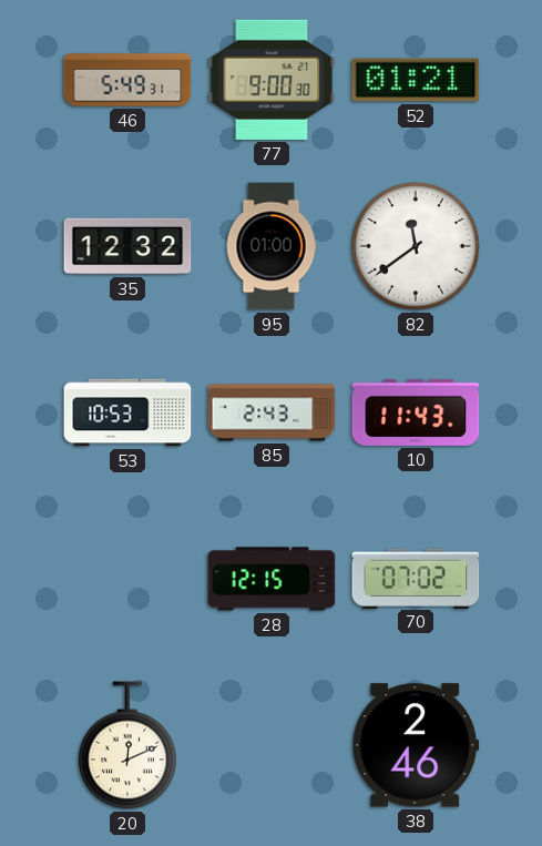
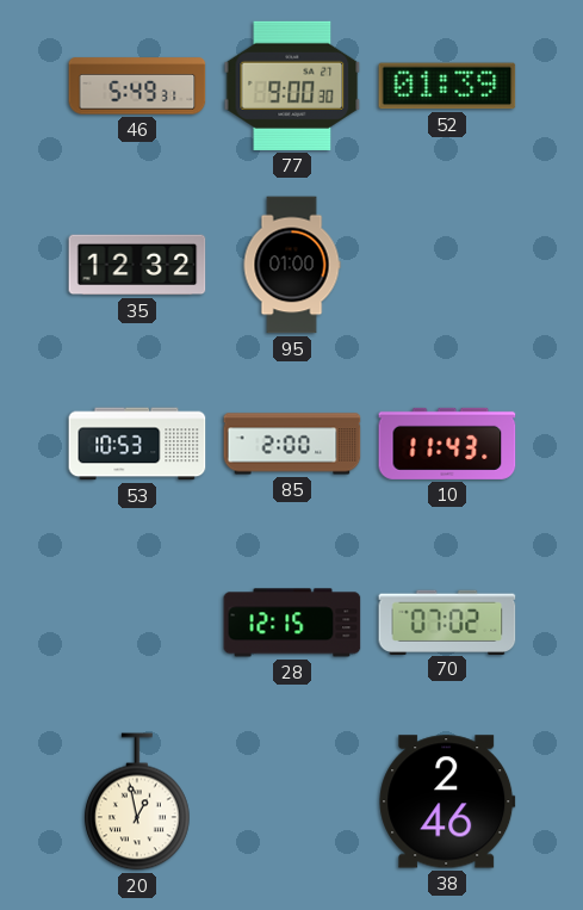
52: 01:21 -> 01:39 (447, 86)
82: 11:39 -> none (416, 246)
85: 2:43 -> 2:00 (292, 444)
20: 12:11 -> 12:58 (138, 801)
